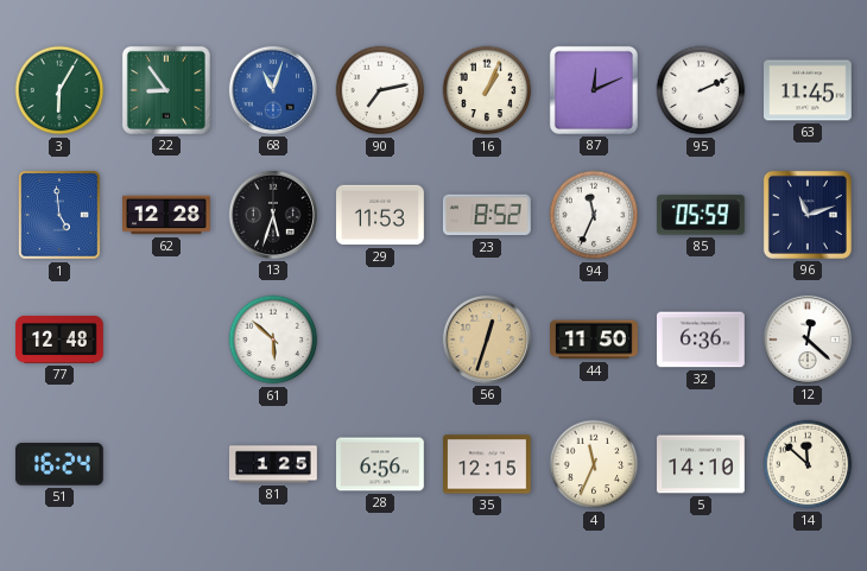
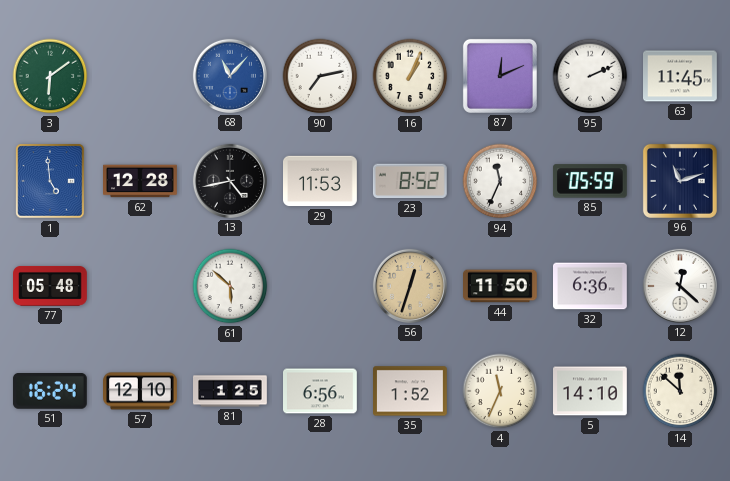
3: 6:05 -> 6:09 (50, 76)
22: 8:54 -> none (166, 90)
68: 11:03 -> 11:07 (230, 76)
13: 5:33 -> 4:43 (230, 181)
77: 12:48 -> 05:48 (51, 286)
57: none -> 12:10 (141, 391)
35: 12:15 -> 1:52 (411, 391)
